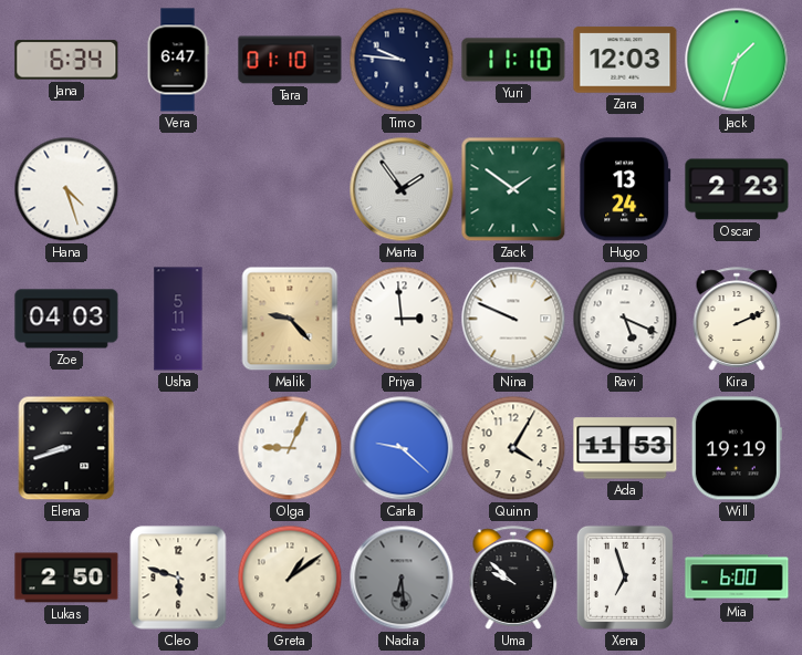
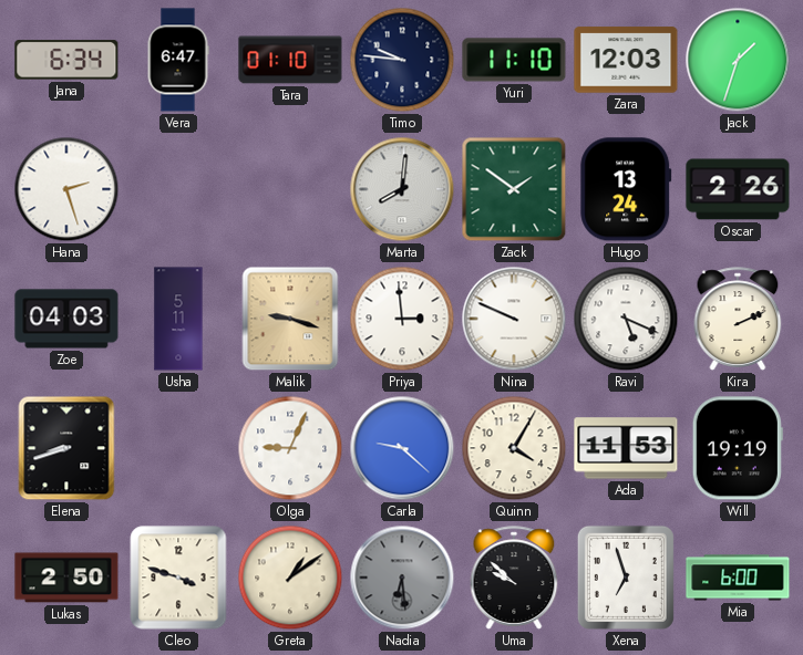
Hana: 4:27 -> 2:27 (66, 189)
Marta: 1:54 -> 8:01 (402, 189)
Oscar: 2:23 -> 2:26 (738, 189)
Malik: 9:23 -> 9:18 (290, 319)
Cleo: 5:48 -> 3:48 (178, 578)
